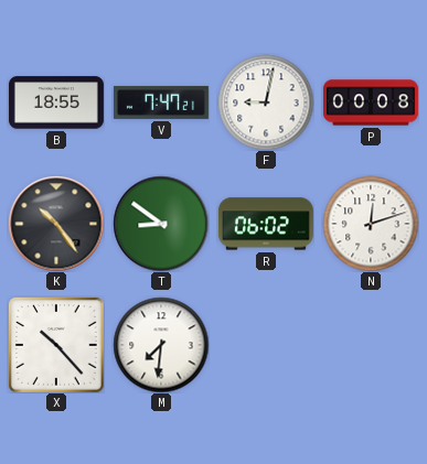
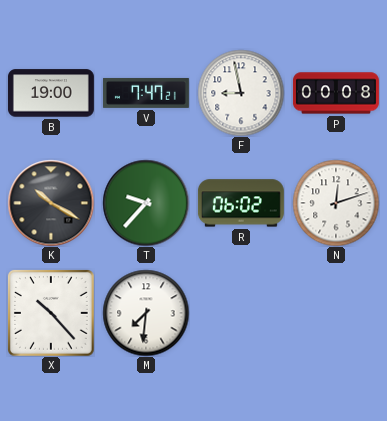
B: 18:55 -> 19:00 (51, 93)
F: 9:02 -> 8:58 (241, 93)
K: 10:24 -> 10:20 (51, 203)
T: 8:51 -> 9:37 (146, 203)
